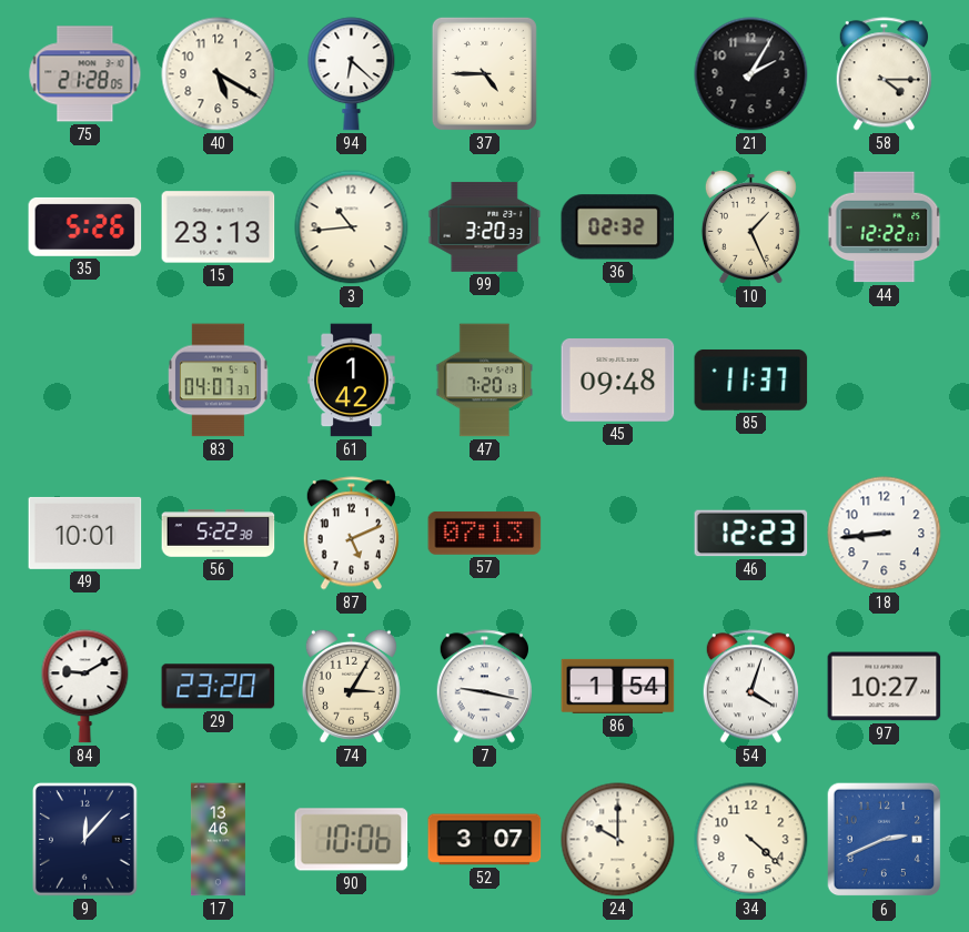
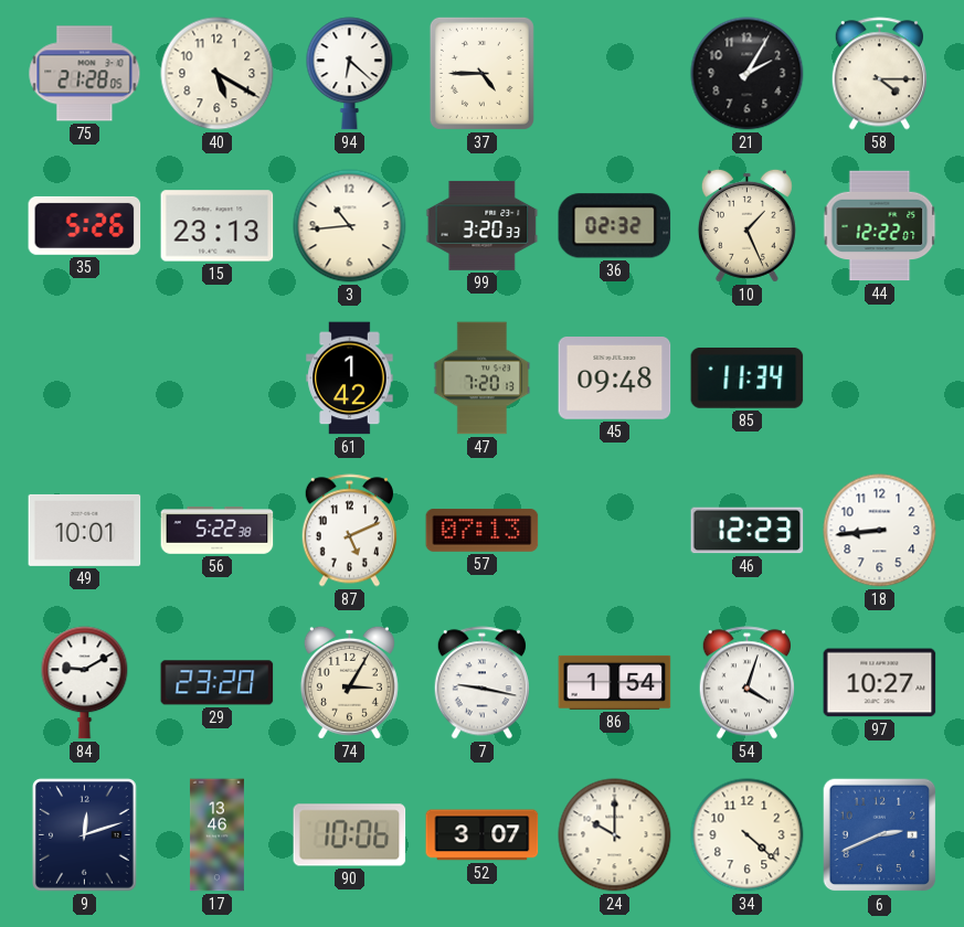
83: 04:07 -> none (219, 381)
85: 11:37 -> 11:34 (748, 377)
9: 12:07 -> 12:12 (85, 835)
